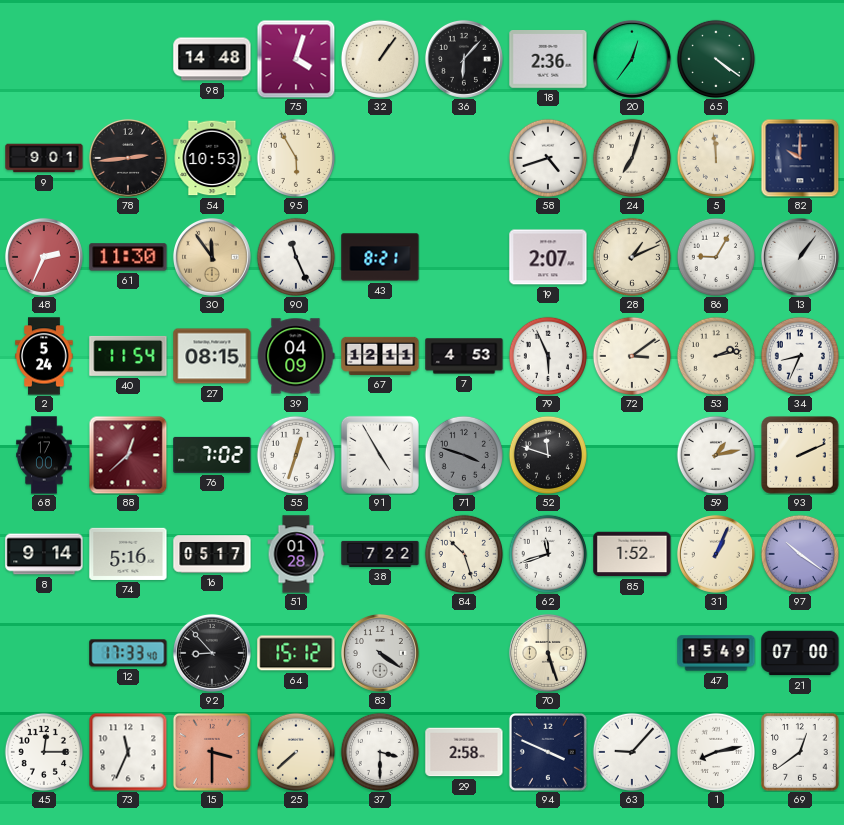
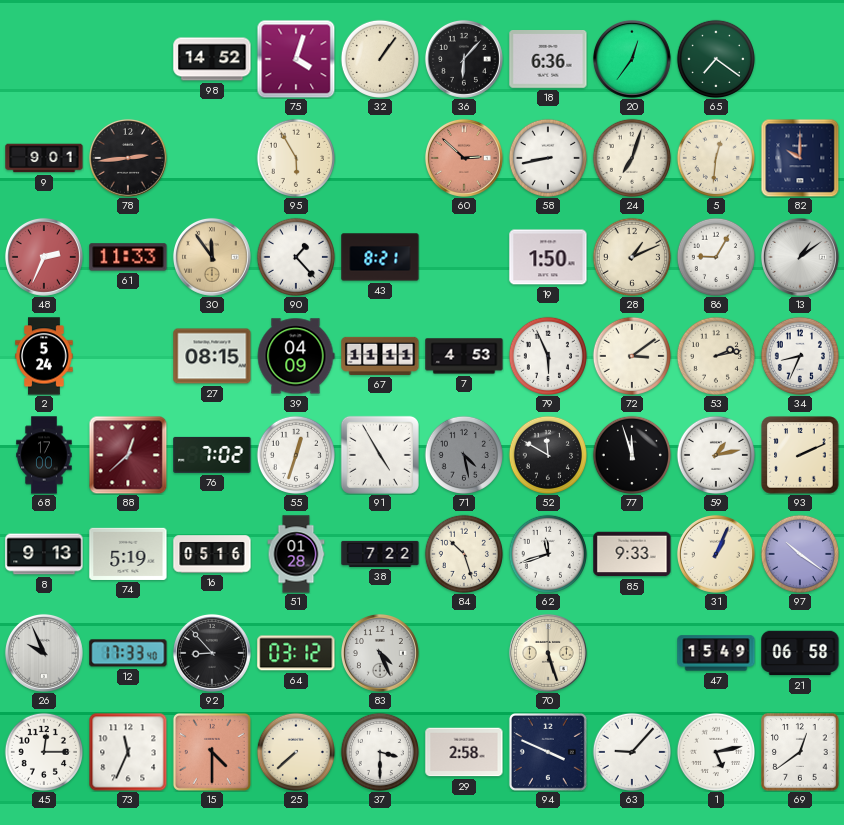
98: 14:48 -> 14:52 (212, 59)
18: 2:36 -> 6:36 (548, 60)
65: 4:21 -> 7:21 (715, 58)
54: 10:53 -> none (212, 158)
60: none -> 2:52 (464, 158)
58: 4:42 -> 8:43 (547, 157)
5: 11:59 -> 12:31 (715, 157)
61: 11:30 -> 11:33 (128, 257)
90: 11:26 -> 1:23 (295, 256)
19: 2:07 -> 1:50 (548, 257)
13: 1:06 -> 1:09 (800, 257)
40: 11:54 -> none (128, 356)
67: 12:11 -> 11:11 (380, 356)
71: 3:48 -> 4:28 (463, 454)
52: 11:48 -> 11:50 (547, 454)
77: none -> 11:57 (631, 454)
8: 9:14 -> 9:13 (44, 554)
74: 5:16 -> 5:19 (128, 554)
16: 05:17 -> 05:16 (212, 554)
85: 1:52 -> 9:33 (632, 554)
26: none -> 9:56 (44, 653)
64: 15:12 -> 03:12 (296, 653)
83: 4:21 -> 4:26 (380, 653)
21: 07:00 -> 06:58 (800, 653)
15: 3:30 -> 4:30 (212, 752)
1: 8:13 -> 5:13 (715, 751)
